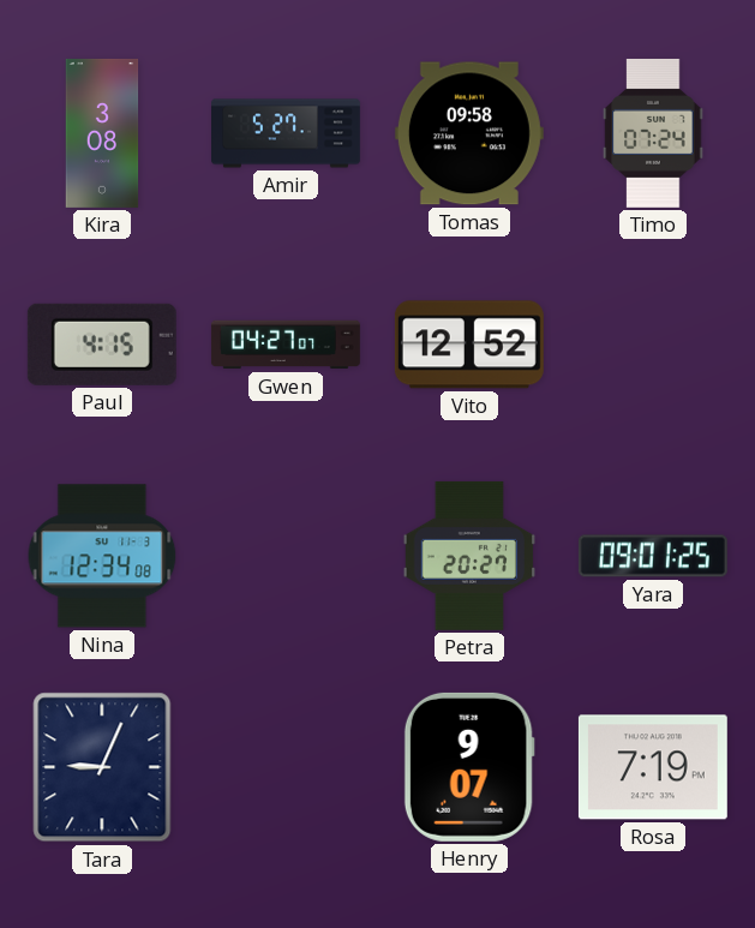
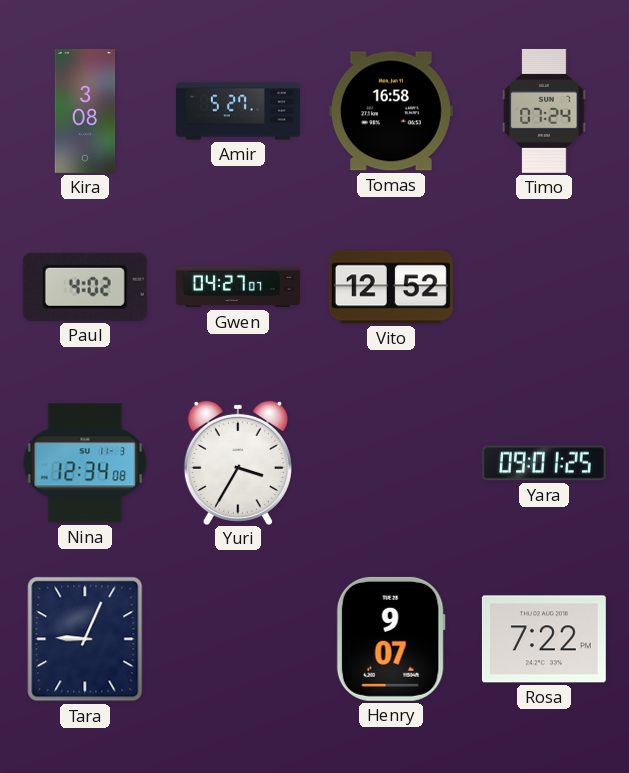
Tomas: 09:58 -> 16:58 (391, 111)
Paul: 4:15 -> 4:02 (85, 287)
Yuri: none -> 3:35 (238, 462)
Petra: 20:27 -> none (468, 556)
Rosa: 7:19 -> 7:22 (544, 639)
